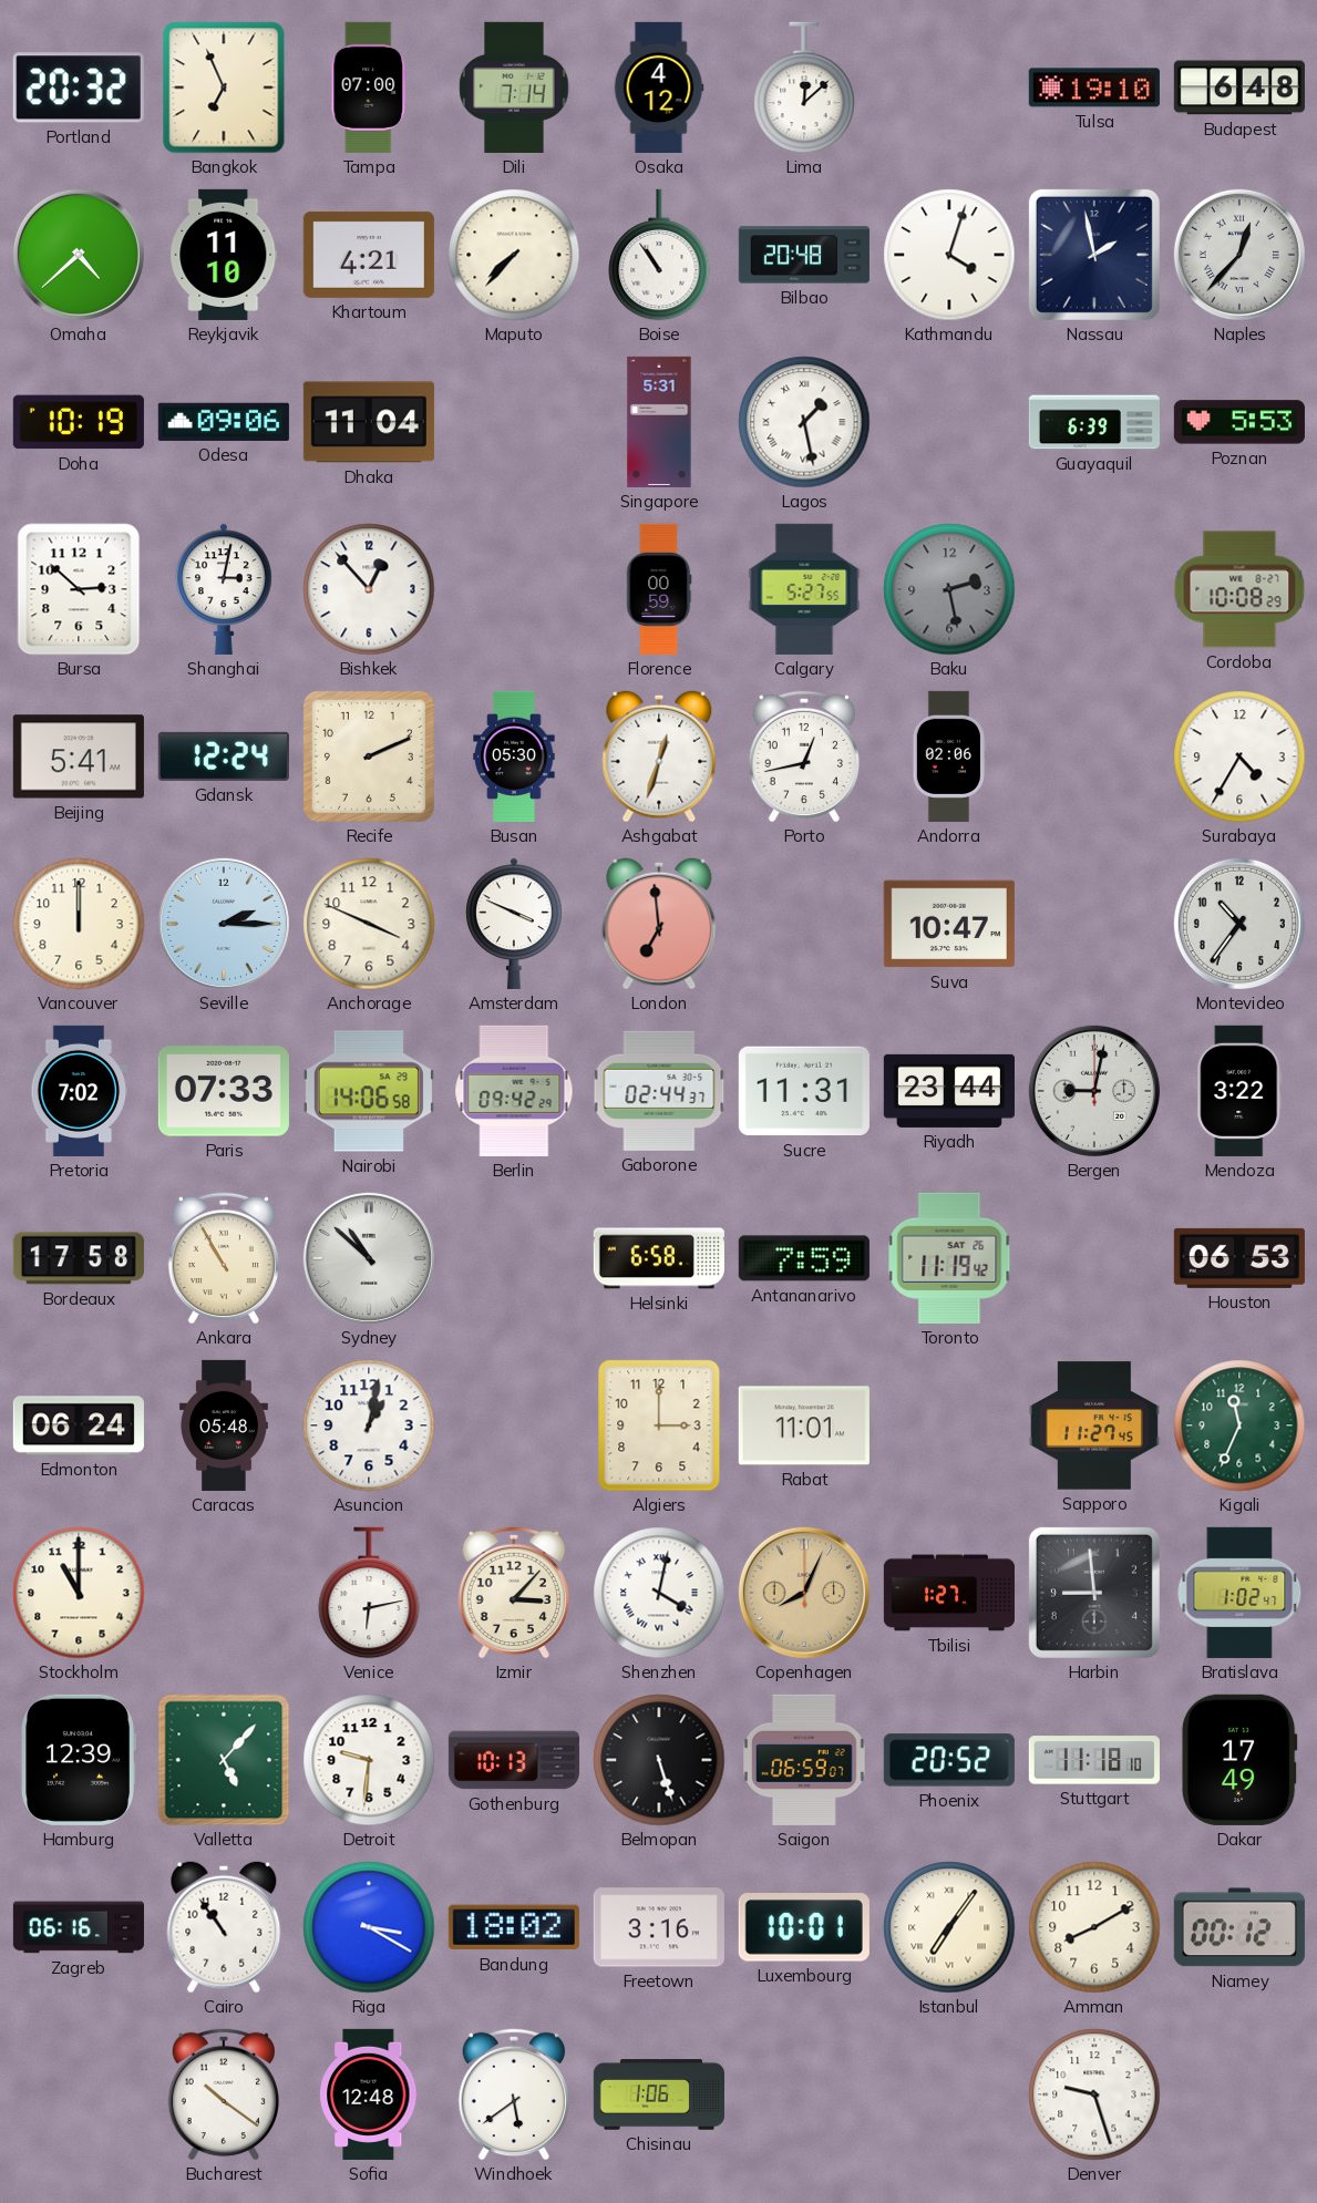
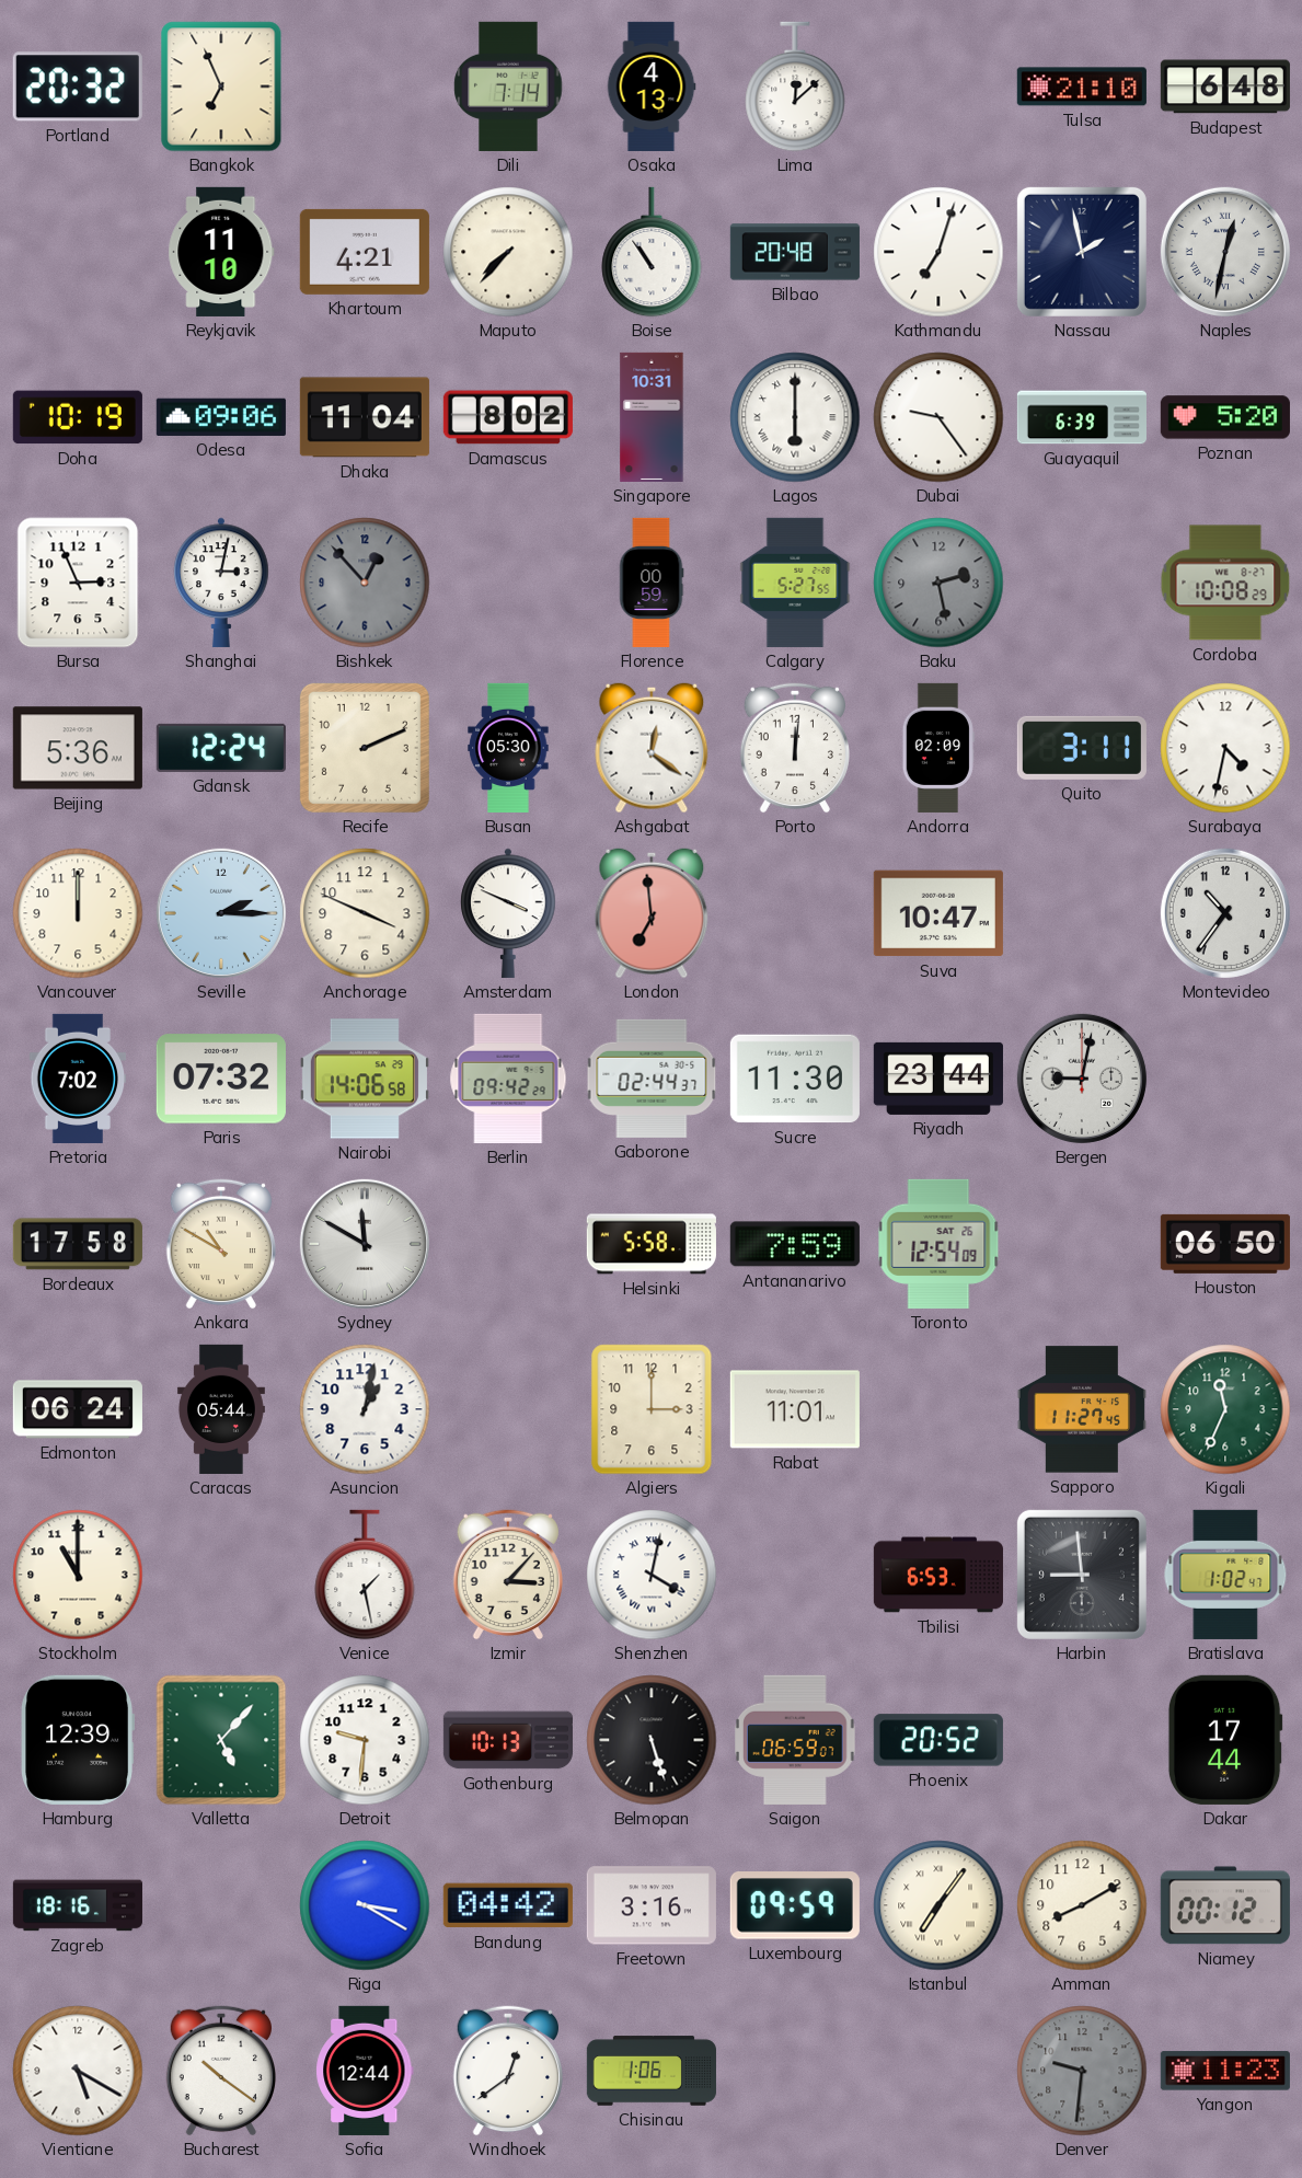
Tampa: 07:00 -> none (369, 87)
Osaka: 4:12 -> 4:13 (652, 87)
Tulsa: 19:10 -> 21:10 (1082, 87)
Omaha: 4:38 -> none (79, 255)
Kathmandu: 4:03 -> 7:03 (938, 252)
Naples: 12:37 -> 12:32 (1225, 252)
Damascus: none -> 8:02 (508, 417)
Singapore: 5:31 -> 10:31 (652, 417)
Lagos: 1:28 -> 6:00 (795, 417)
Dubai: none -> 9:24 (938, 417)
Poznan: 5:53 -> 5:20 (1225, 417)
Bursa: 2:52 -> 2:56 (78, 583)
Bishkek dial: white -> grey (365, 583)
Beijing: 5:41 -> 5:36 (78, 748)
Ashgabat: 12:33 -> 12:21 (652, 748)
Porto: 12:43 -> 12:01 (794, 748)
Andorra: 02:06 -> 02:09 (938, 748)
Quito: none -> 3:11 (1082, 748)
Surabaya: 4:35 -> 4:32 (1225, 748)
Paris: 07:33 -> 07:32 (221, 1079)
Sucre: 11:31 -> 11:30 (795, 1079)
Mendoza: 3:22 -> none (1239, 1091)
Ankara: 10:55 -> 10:50 (220, 1244)
Sydney: 10:52 -> 11:50 (365, 1244)
Helsinki: 6:58 -> 5:58 (652, 1244)
Toronto: 11:19 -> 12:54 (938, 1244)
Houston: 06:53 -> 06:50 (1225, 1244)
Caracas: 05:48 -> 05:44 (221, 1409)
Venice: 6:13 -> 1:28 (365, 1575)
Copenhagen: 8:04 -> none (804, 1593)
Tbilisi: 1:27 -> 6:53 (938, 1575)
Stuttgart: 11:18 -> none (1094, 1760)
Dakar: 17:49 -> 17:44 (1225, 1740)
Zagreb: 06:16 -> 18:16 (78, 1905)
Cairo: 10:54 -> none (224, 1927)
Bandung: 18:02 -> 04:42 (508, 1905)
Luxembourg: 10:01 -> 09:59 (795, 1905)
Vientiane: none -> 5:20 (78, 2071)
Sofia: 12:48 -> 12:44 (365, 2071)
Windhoek: 5:39 -> 12:39 (507, 2071)
Denver: 9:27 -> 9:31 (1082, 2071)
Denver dial: white -> grey (1082, 2071)
Yangon: none -> 11:23 (1225, 2071)
